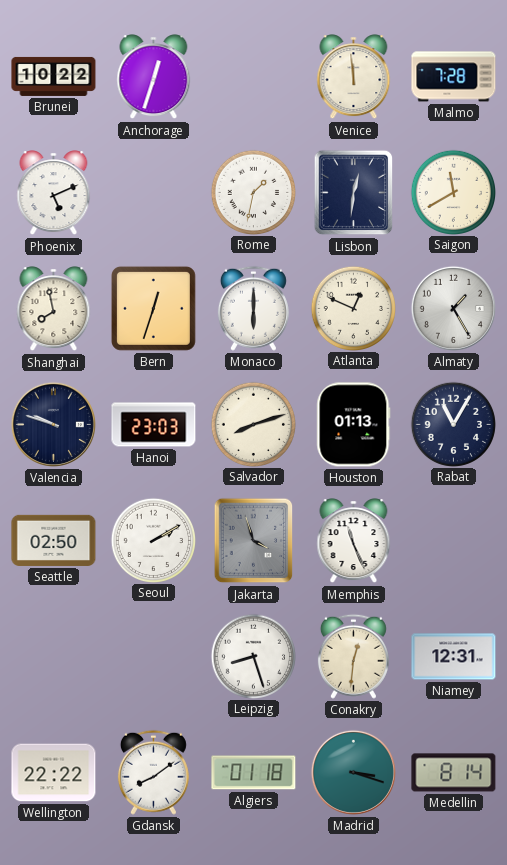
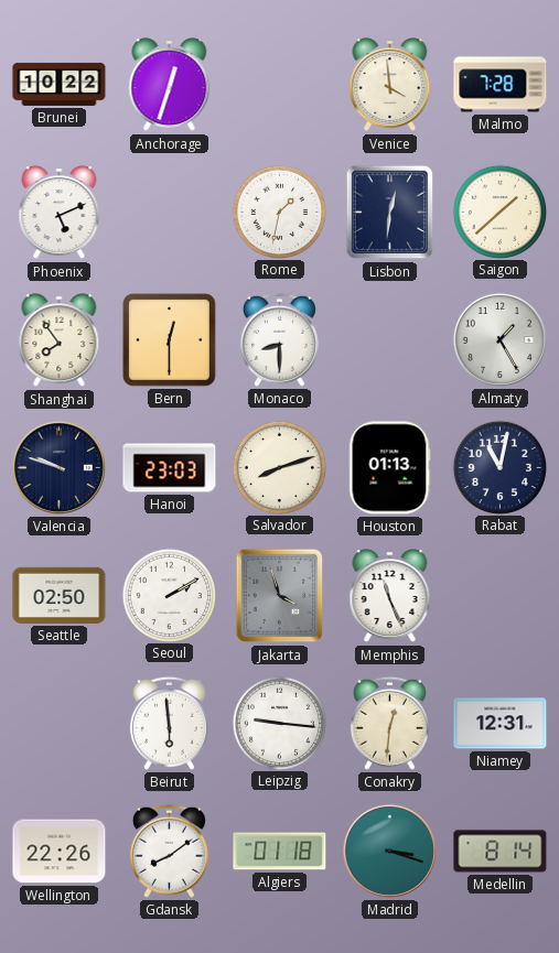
Venice: 11:59 -> 3:59 (390, 85)
Saigon: 11:40 -> 1:38 (499, 212)
Shanghai: 7:58 -> 7:54 (60, 340)
Bern: 12:33 -> 12:30 (169, 339)
Monaco: 6:00 -> 8:30 (279, 339)
Atlanta: 12:49 -> none (353, 308)
Rabat: 11:05 -> 11:02 (499, 467)
Beirut: none -> 5:59 (169, 723)
Leipzig: 8:27 -> 9:16 (279, 723)
Wellington: 22:22 -> 22:26 (60, 852)
